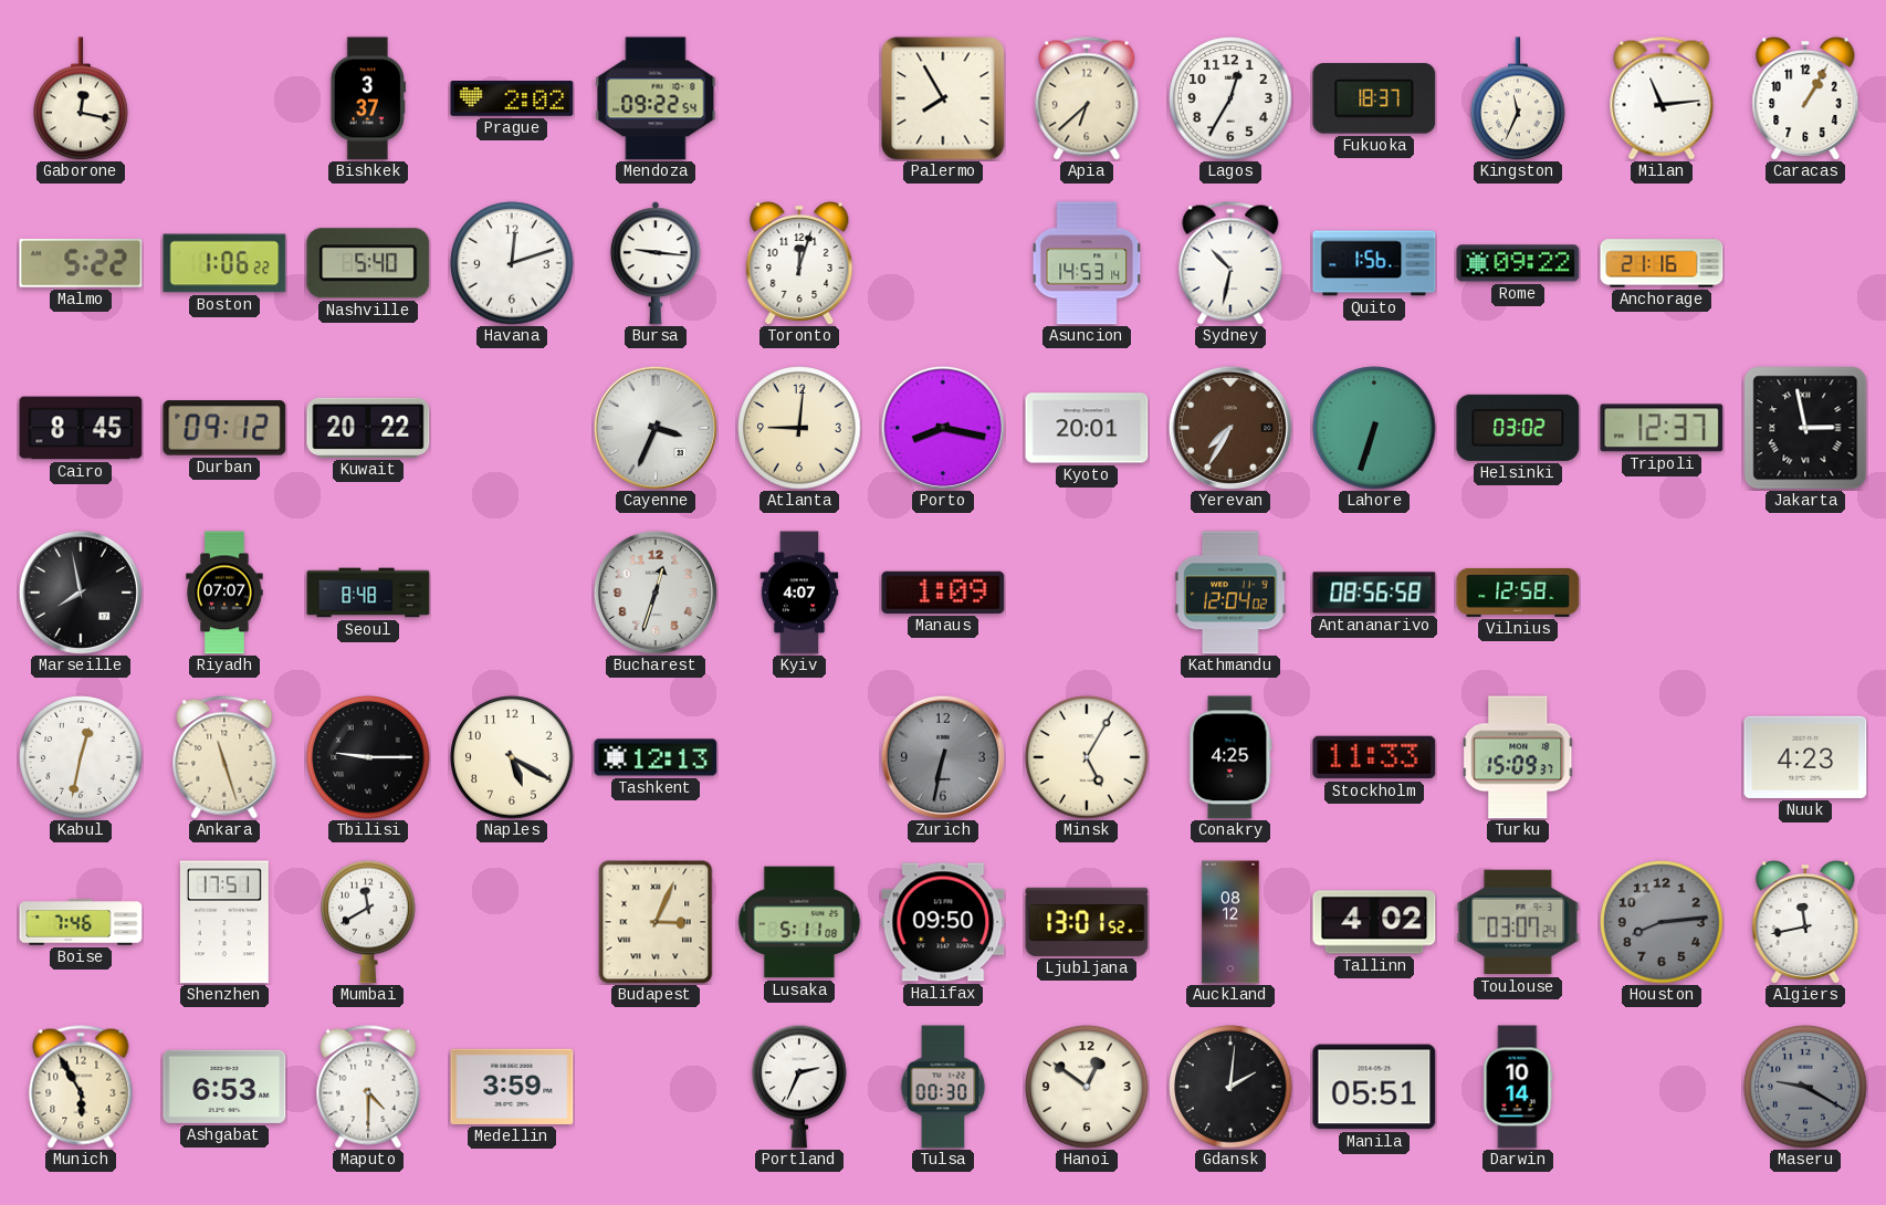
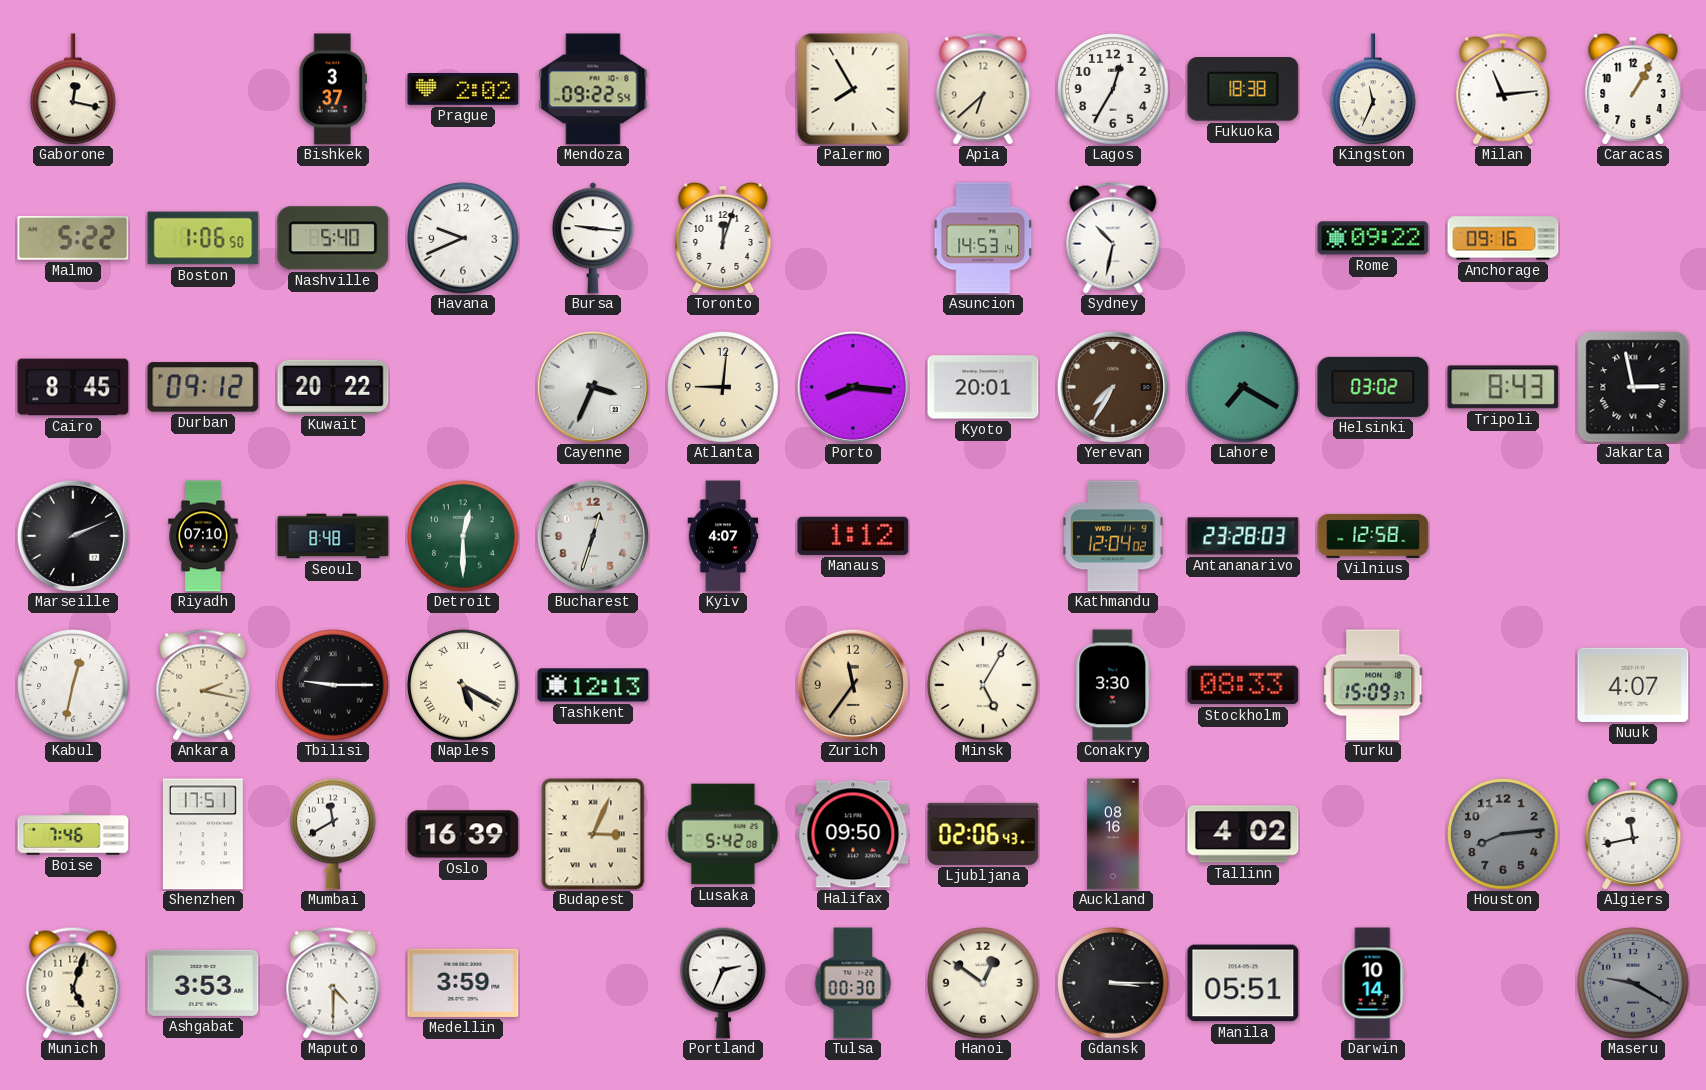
Fukuoka: 18:37 -> 18:38 (1243, 89)
Boston: 1:06:22 -> 1:06:50 (203, 238)
Havana: 12:12 -> 9:41 (463, 238)
Quito: 1:56 -> none (1374, 263)
Anchorage: 21:16 -> 09:16 (1503, 238)
Porto: 8:17 -> 8:16 (853, 387)
Lahore: 6:33 -> 7:20 (1243, 387)
Tripoli: 12:37 -> 8:43 (1503, 387)
Marseille: 7:58 -> 2:11 (73, 536)
Riyadh: 07:07 -> 07:10 (203, 536)
Detroit: none -> 12:30 (463, 536)
Manaus: 1:09 -> 1:12 (853, 536)
Antananarivo: 08:56 -> 23:28 (1243, 536)
Ankara: 11:27 -> 2:17 (203, 685)
Naples numerals: Arabic -> Roman (463, 685)
Zurich: 6:32 -> 11:36 (853, 685)
Zurich dial: grey -> champagne (853, 685)
Conakry: 4:25 -> 3:30 (1113, 685)
Stockholm: 11:33 -> 08:33 (1243, 685)
Nuuk: 4:23 -> 4:07 (1633, 685)
Oslo: none -> 16:39 (463, 834)
Lusaka: 5:11 -> 5:42 (723, 834)
Ljubljana: 13:01 -> 02:06 (983, 834)
Auckland: 08:12 -> 08:16 (1113, 834)
Toulouse: 03:07 -> none (1518, 922)
Munich: 5:55 -> 5:03 (73, 983)
Ashgabat: 6:53 -> 3:53 (203, 983)
Gdansk: 2:01 -> 3:15 (1113, 983)
